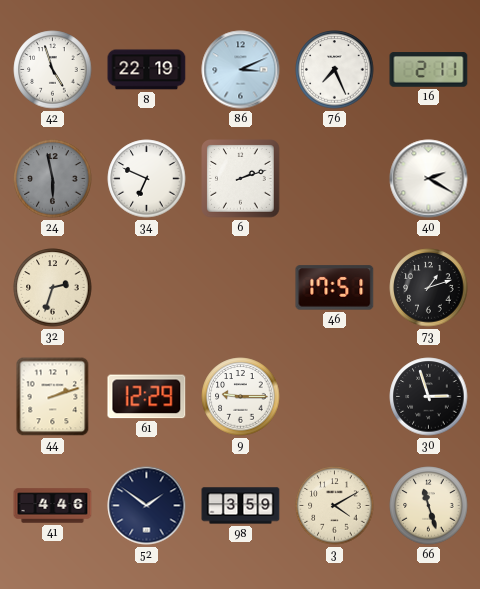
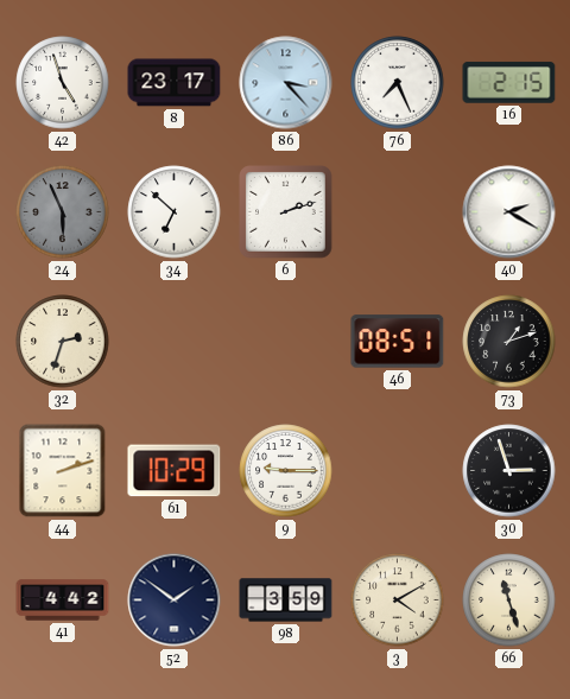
8: 22:19 -> 23:17 (175, 83)
86: 3:11 -> 3:23 (286, 83)
16: 2:11 -> 2:15 (509, 83)
24: 5:58 -> 5:56 (63, 212)
34: 6:49 -> 6:52 (175, 212)
46: 17:51 -> 08:51 (398, 342)
61: 12:29 -> 10:29 (175, 471)
41: 4:46 -> 4:42 (63, 600)
